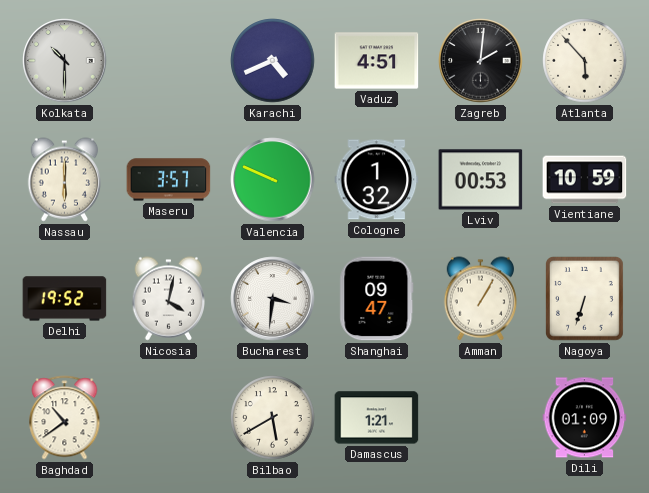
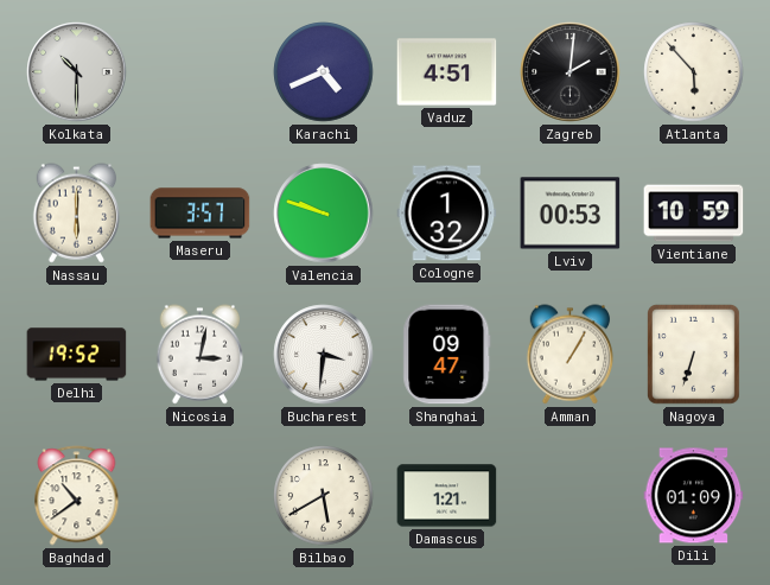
Valencia: 9:49 -> 9:48 (324, 214)
Nicosia: 4:02 -> 3:02 (199, 355)
